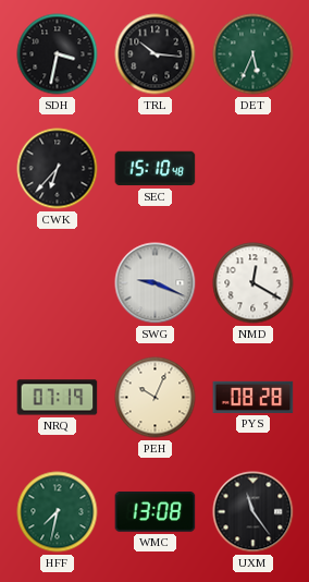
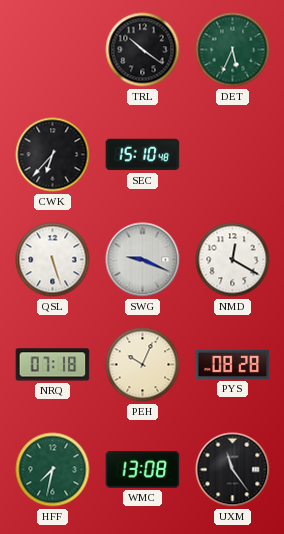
SDH: 3:32 -> none (58, 54)
TRL: 10:16 -> 10:21 (143, 50)
QSL: none -> 5:27 (53, 260)
NRQ: 07:19 -> 07:18 (53, 365)
